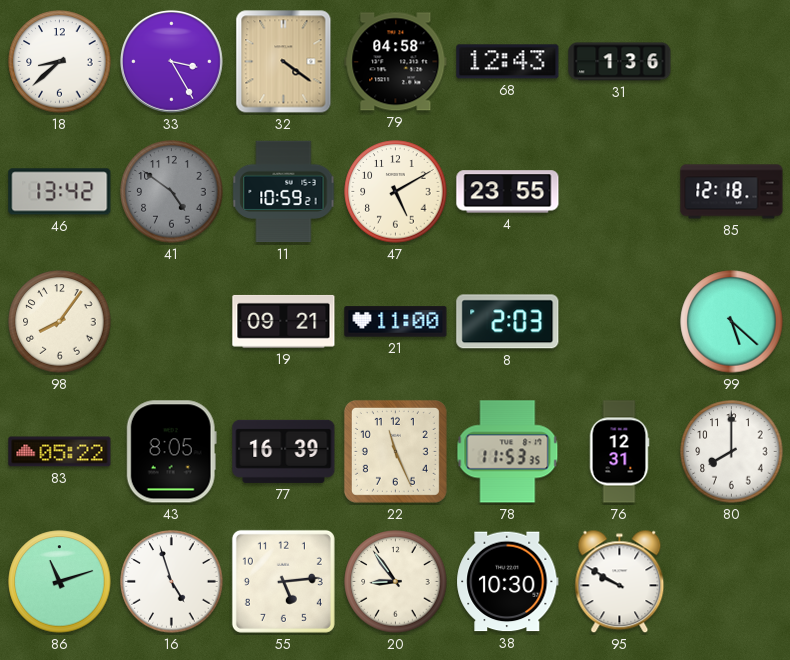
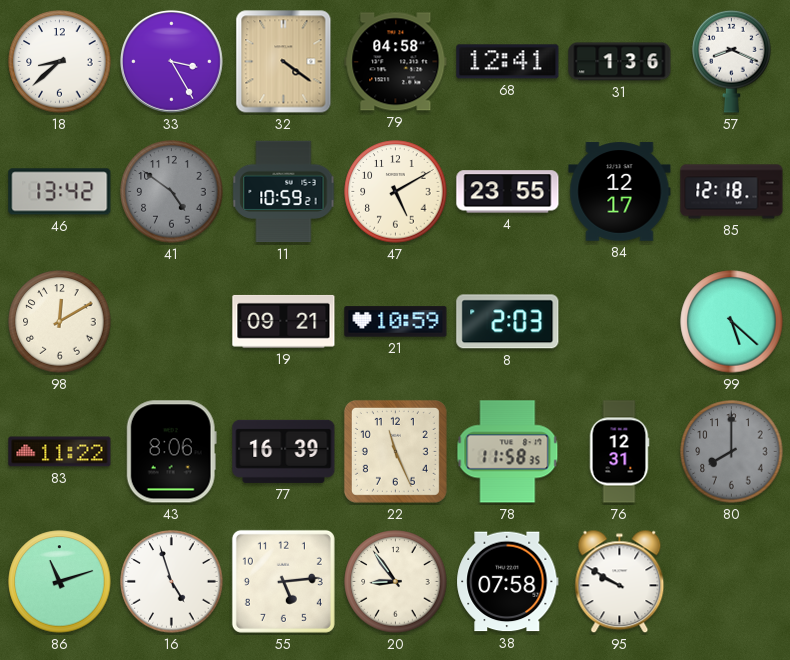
68: 12:43 -> 12:41 (508, 62)
57: none -> 8:19 (732, 61)
84: none -> 12:17 (620, 192)
98: 8:06 -> 12:10 (60, 322)
21: 11:00 -> 10:59 (396, 322)
83: 05:22 -> 11:22 (60, 452)
43: 8:05 -> 8:06 (171, 452)
78: 11:53 -> 11:58 (508, 452)
80 dial: white -> grey (732, 452)
38: 10:30 -> 07:58 (508, 582)
